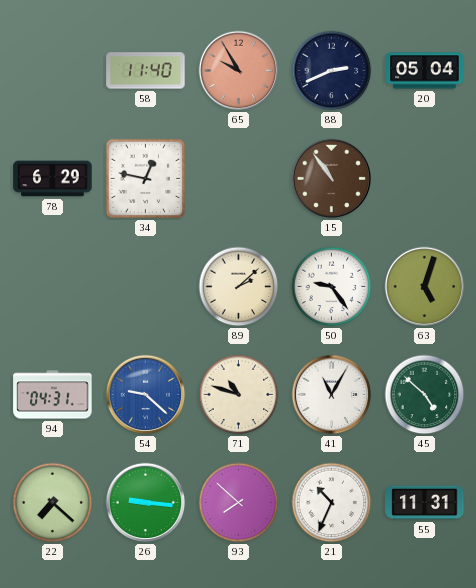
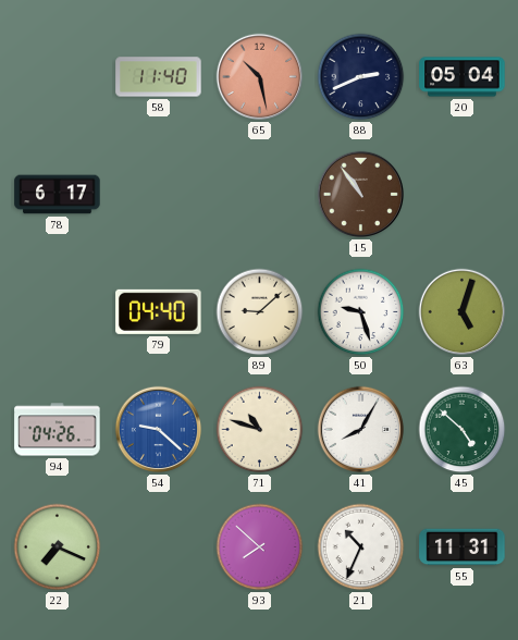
65: 9:55 -> 10:28 (260, 77)
78: 6:29 -> 6:17 (58, 195)
34: 12:47 -> none (146, 179)
79: none -> 04:40 (159, 311)
89: 2:08 -> 9:08 (260, 312)
50: 9:24 -> 9:27 (361, 312)
94: 04:31 -> 04:26 (58, 430)
41: 11:05 -> 8:05 (361, 430)
22: 7:22 -> 7:19 (58, 547)
26: 9:16 -> none (146, 503)
